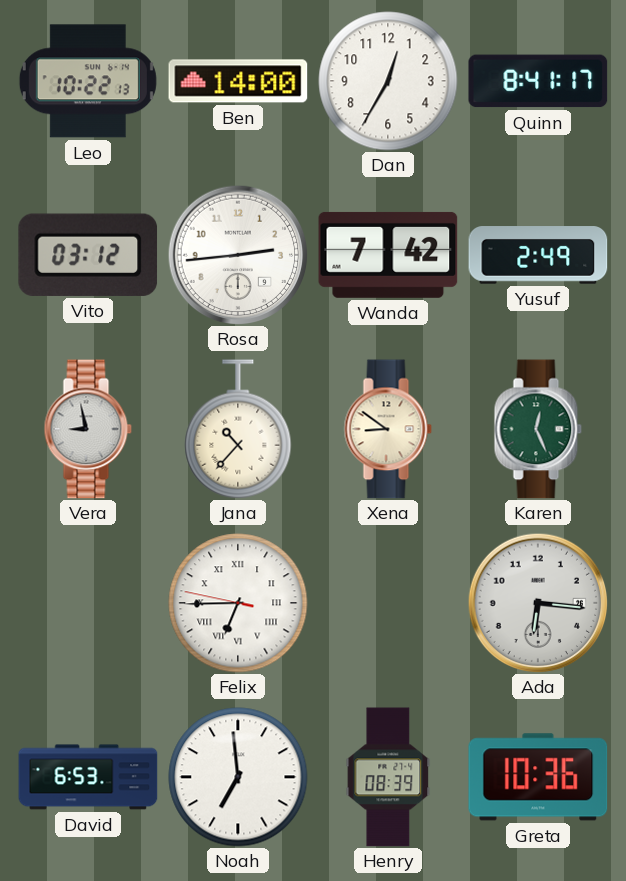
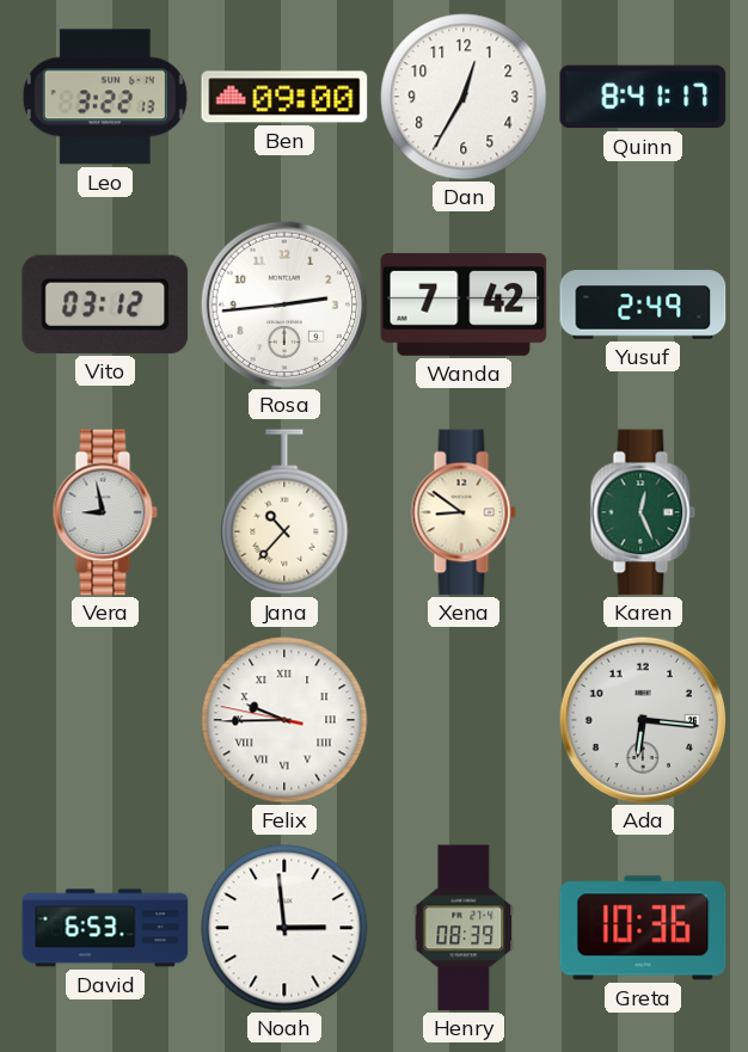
Leo: 10:22 -> 3:22 (105, 97)
Ben: 14:00 -> 09:00 (284, 97)
Felix: 6:44 -> 9:44 (284, 720)
Noah: 6:59 -> 2:59 (284, 928)
